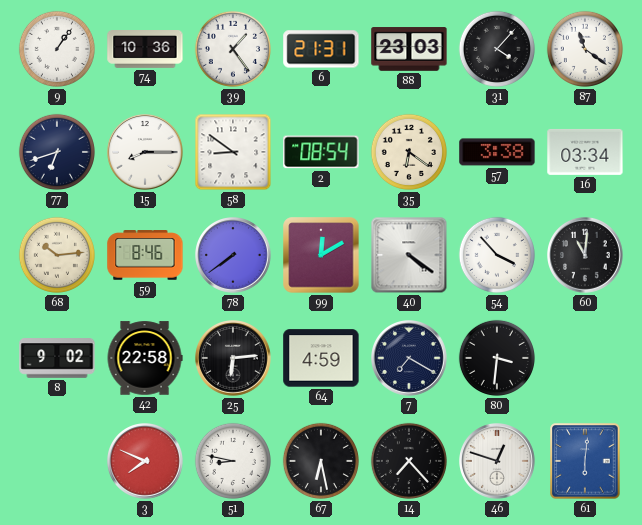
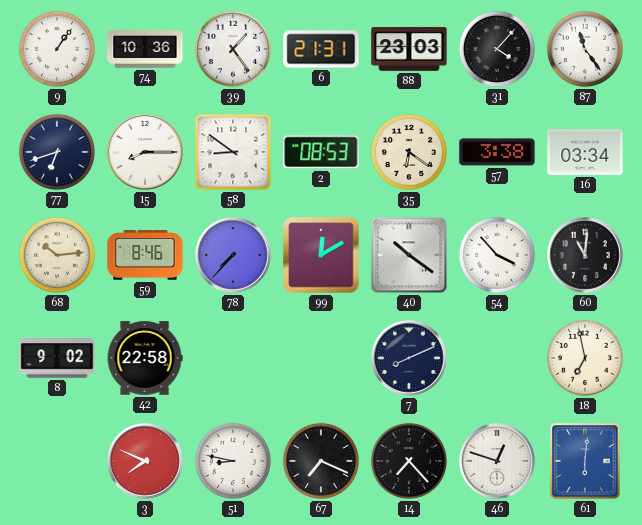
87: 11:21 -> 11:24 (585, 49)
2: 08:54 -> 08:53 (321, 152)
78: 7:39 -> 7:37 (234, 256)
40: 4:21 -> 10:21 (409, 255)
25: 6:14 -> none (234, 359)
64: 4:59 -> none (321, 358)
7: 7:20 -> 8:11 (410, 359)
80: 3:31 -> none (497, 358)
18: none -> 6:58 (585, 358)
67: 6:28 -> 7:19 (321, 461)
